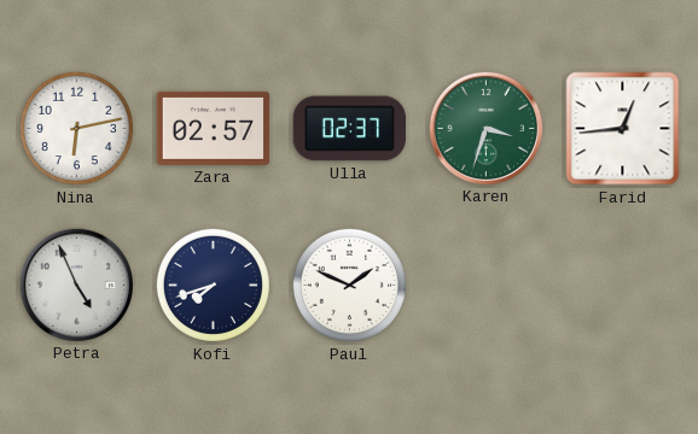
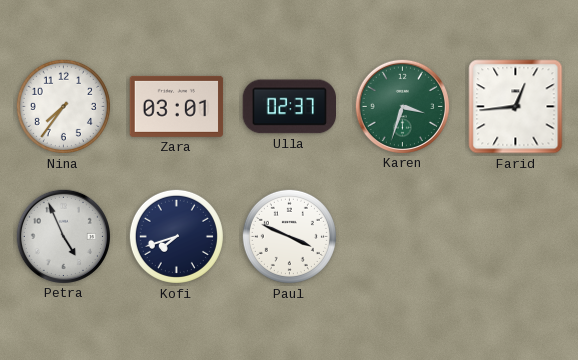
Nina: 6:13 -> 7:36 (63, 106)
Zara: 02:57 -> 03:01 (177, 106)
Paul: 1:49 -> 3:49 (289, 236)
